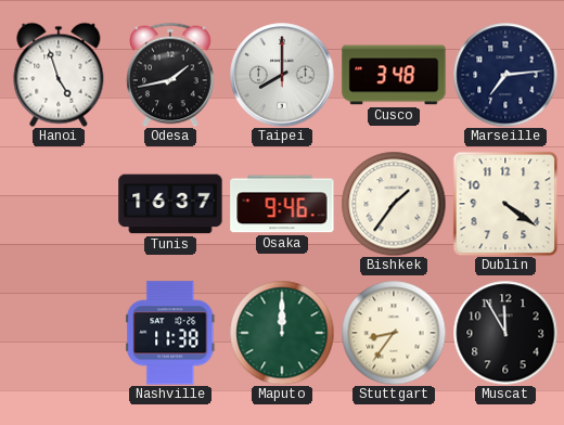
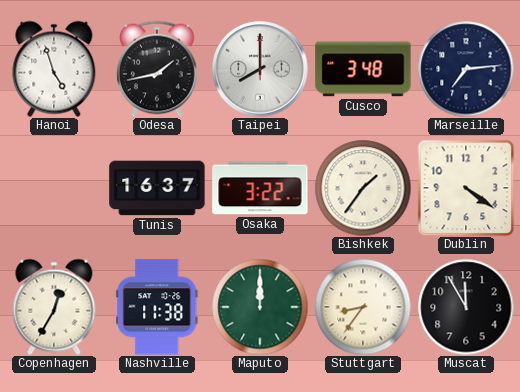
Osaka: 9:46 -> 3:22 (260, 188)
Copenhagen: none -> 12:35 (54, 307)
